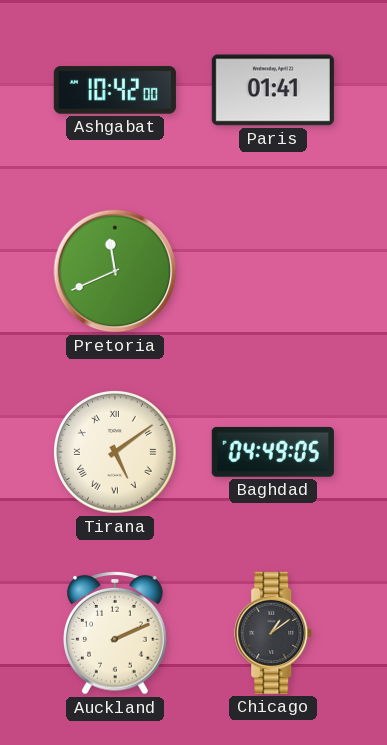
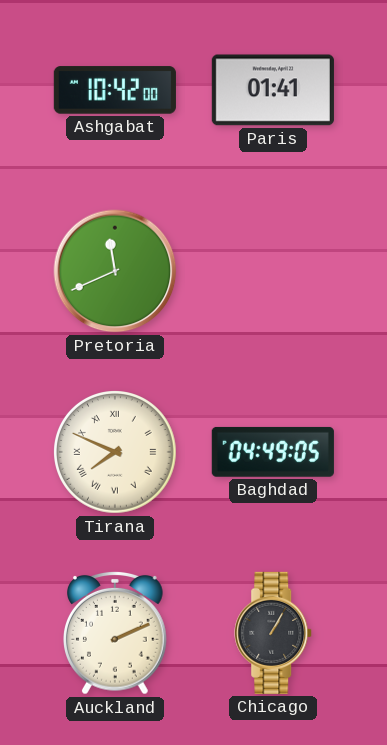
Tirana: 5:09 -> 7:49 (116, 453)
Chicago: 1:09 -> 1:05 (274, 633)
